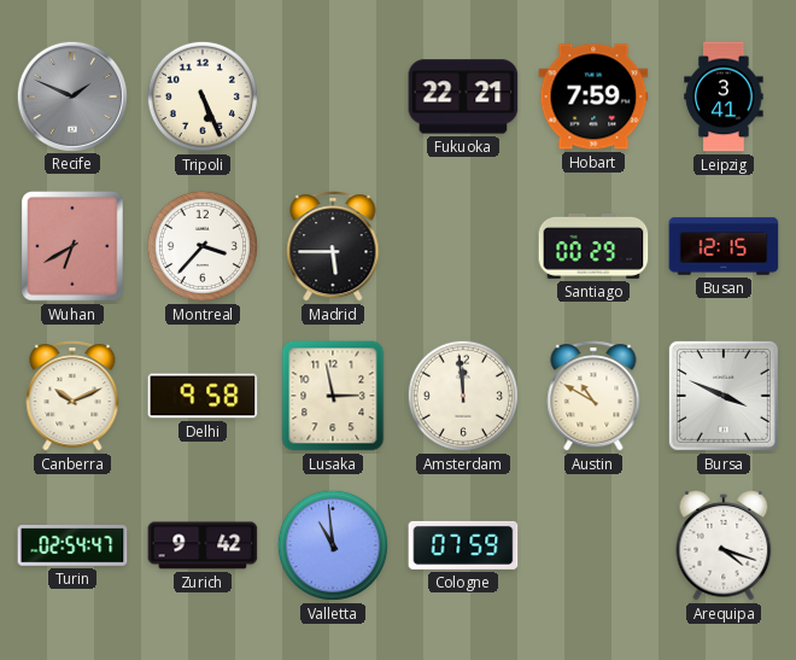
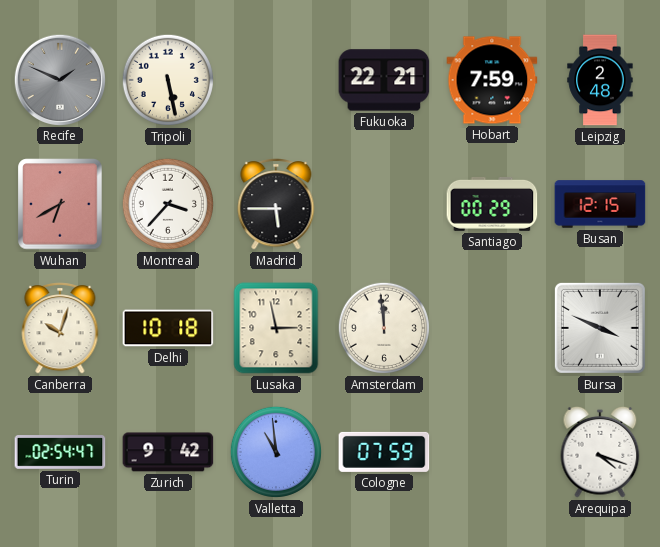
Tripoli: 5:26 -> 5:28 (168, 80)
Leipzig: 3:41 -> 2:48 (600, 80)
Canberra: 10:11 -> 10:03 (60, 328)
Delhi: 9:58 -> 10:18 (168, 328)
Austin: 10:50 -> none (593, 396)
